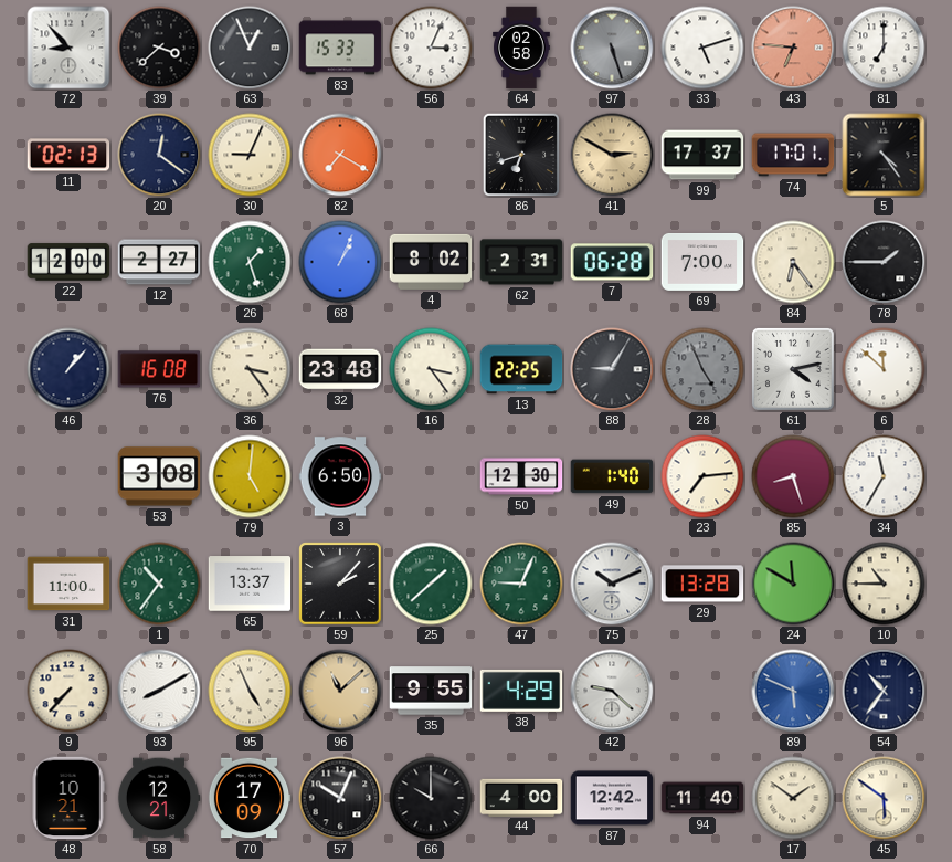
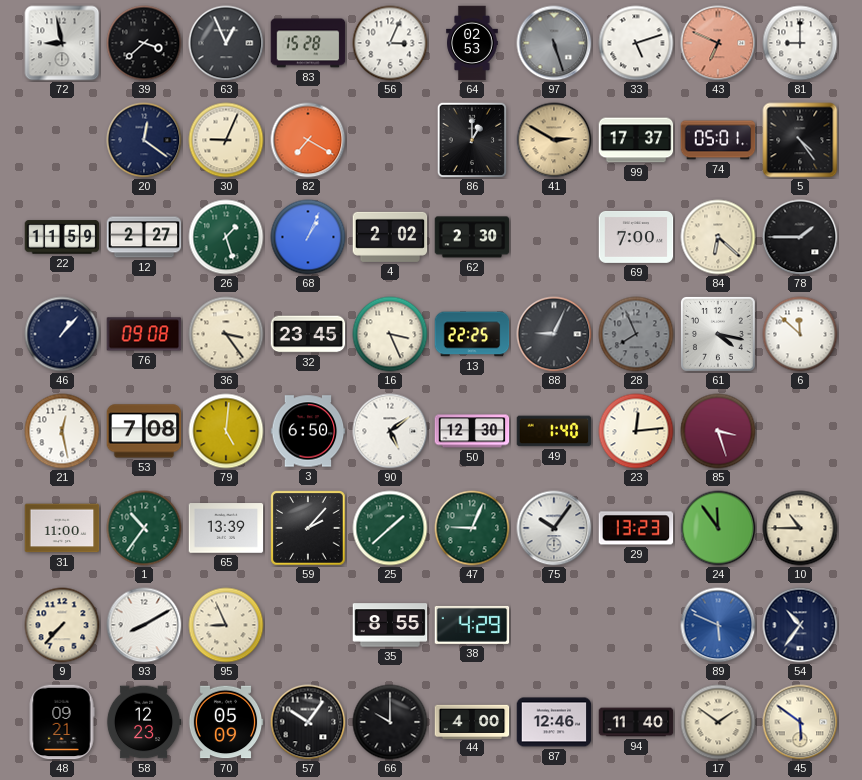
72: 8:53 -> 8:58 (62, 43)
83: 15:33 -> 15:28 (308, 43)
64: 02:58 -> 02:53 (472, 43)
43: 6:46 -> 6:49 (718, 43)
81: 7:00 -> 9:00 (800, 43)
11: 02:13 -> none (68, 155)
86: 6:42 -> 1:00 (471, 139)
74: 17:01 -> 05:01 (718, 140)
22: 12:00 -> 11:59 (62, 237)
4: 8:02 -> 2:02 (390, 237)
62: 2:31 -> 2:30 (472, 237)
7: 06:28 -> none (612, 262)
84: 6:24 -> 6:22 (718, 237)
76: 16:08 -> 09:08 (144, 334)
32: 23:48 -> 23:45 (308, 334)
16: 3:24 -> 3:26 (390, 334)
88: 9:05 -> 9:04 (554, 334)
28: 4:56 -> 7:56 (636, 334)
61: 4:13 -> 4:17 (719, 335)
21: none -> 12:28 (62, 431)
53: 3:08 -> 7:08 (144, 431)
90: none -> 5:09 (390, 431)
23: 7:14 -> 12:14 (636, 431)
85: 8:27 -> 3:27 (718, 431)
34: 11:35 -> none (884, 476)
65: 13:37 -> 13:39 (226, 528)
75: 10:11 -> 10:06 (554, 528)
29: 13:28 -> 13:23 (636, 528)
24: 11:50 -> 11:54 (718, 528)
95: 4:56 -> 8:56 (226, 625)
96: 11:08 -> none (340, 691)
35: 9:55 -> 8:55 (390, 625)
42: 9:22 -> none (612, 691)
48: 10:21 -> 09:21 (62, 722)
58: 12:21 -> 12:23 (144, 722)
70: 17:09 -> 05:09 (226, 722)
57: 10:04 -> 10:06 (308, 722)
87: 12:42 -> 12:46 (554, 722)
